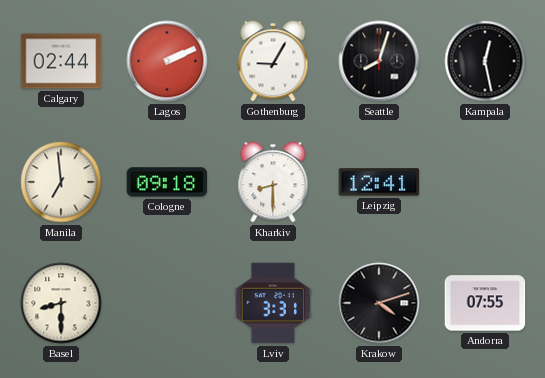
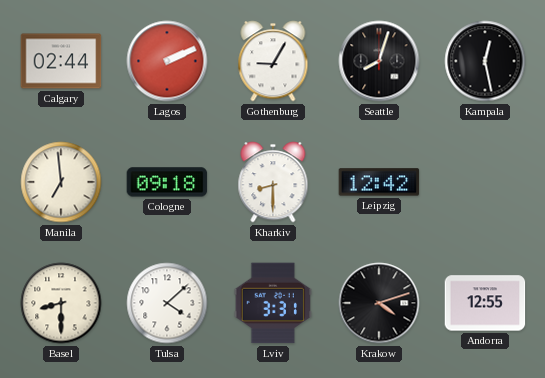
Leipzig: 12:41 -> 12:42 (379, 182)
Tulsa: none -> 4:08 (167, 303)
Andorra: 07:55 -> 12:55 (485, 303)
